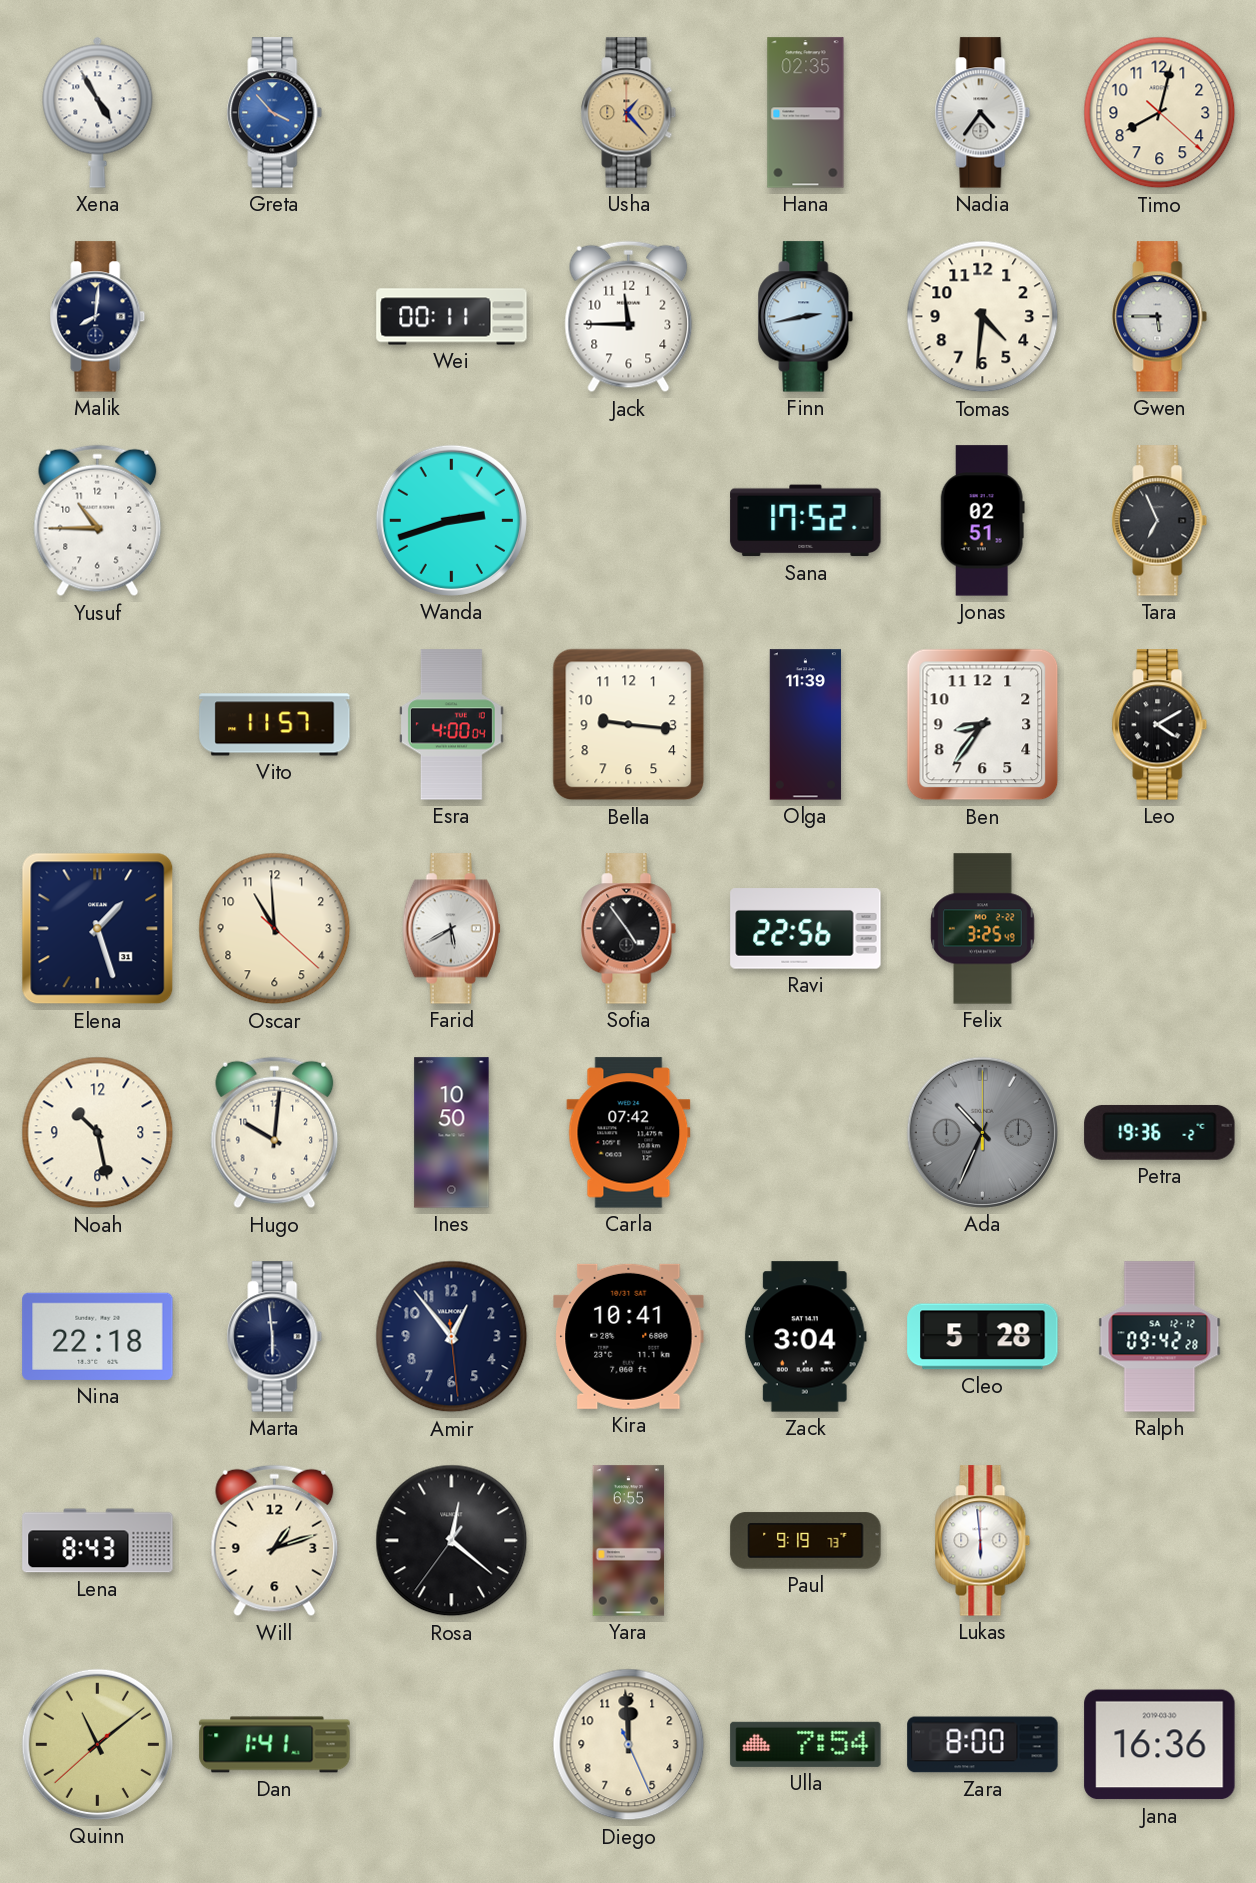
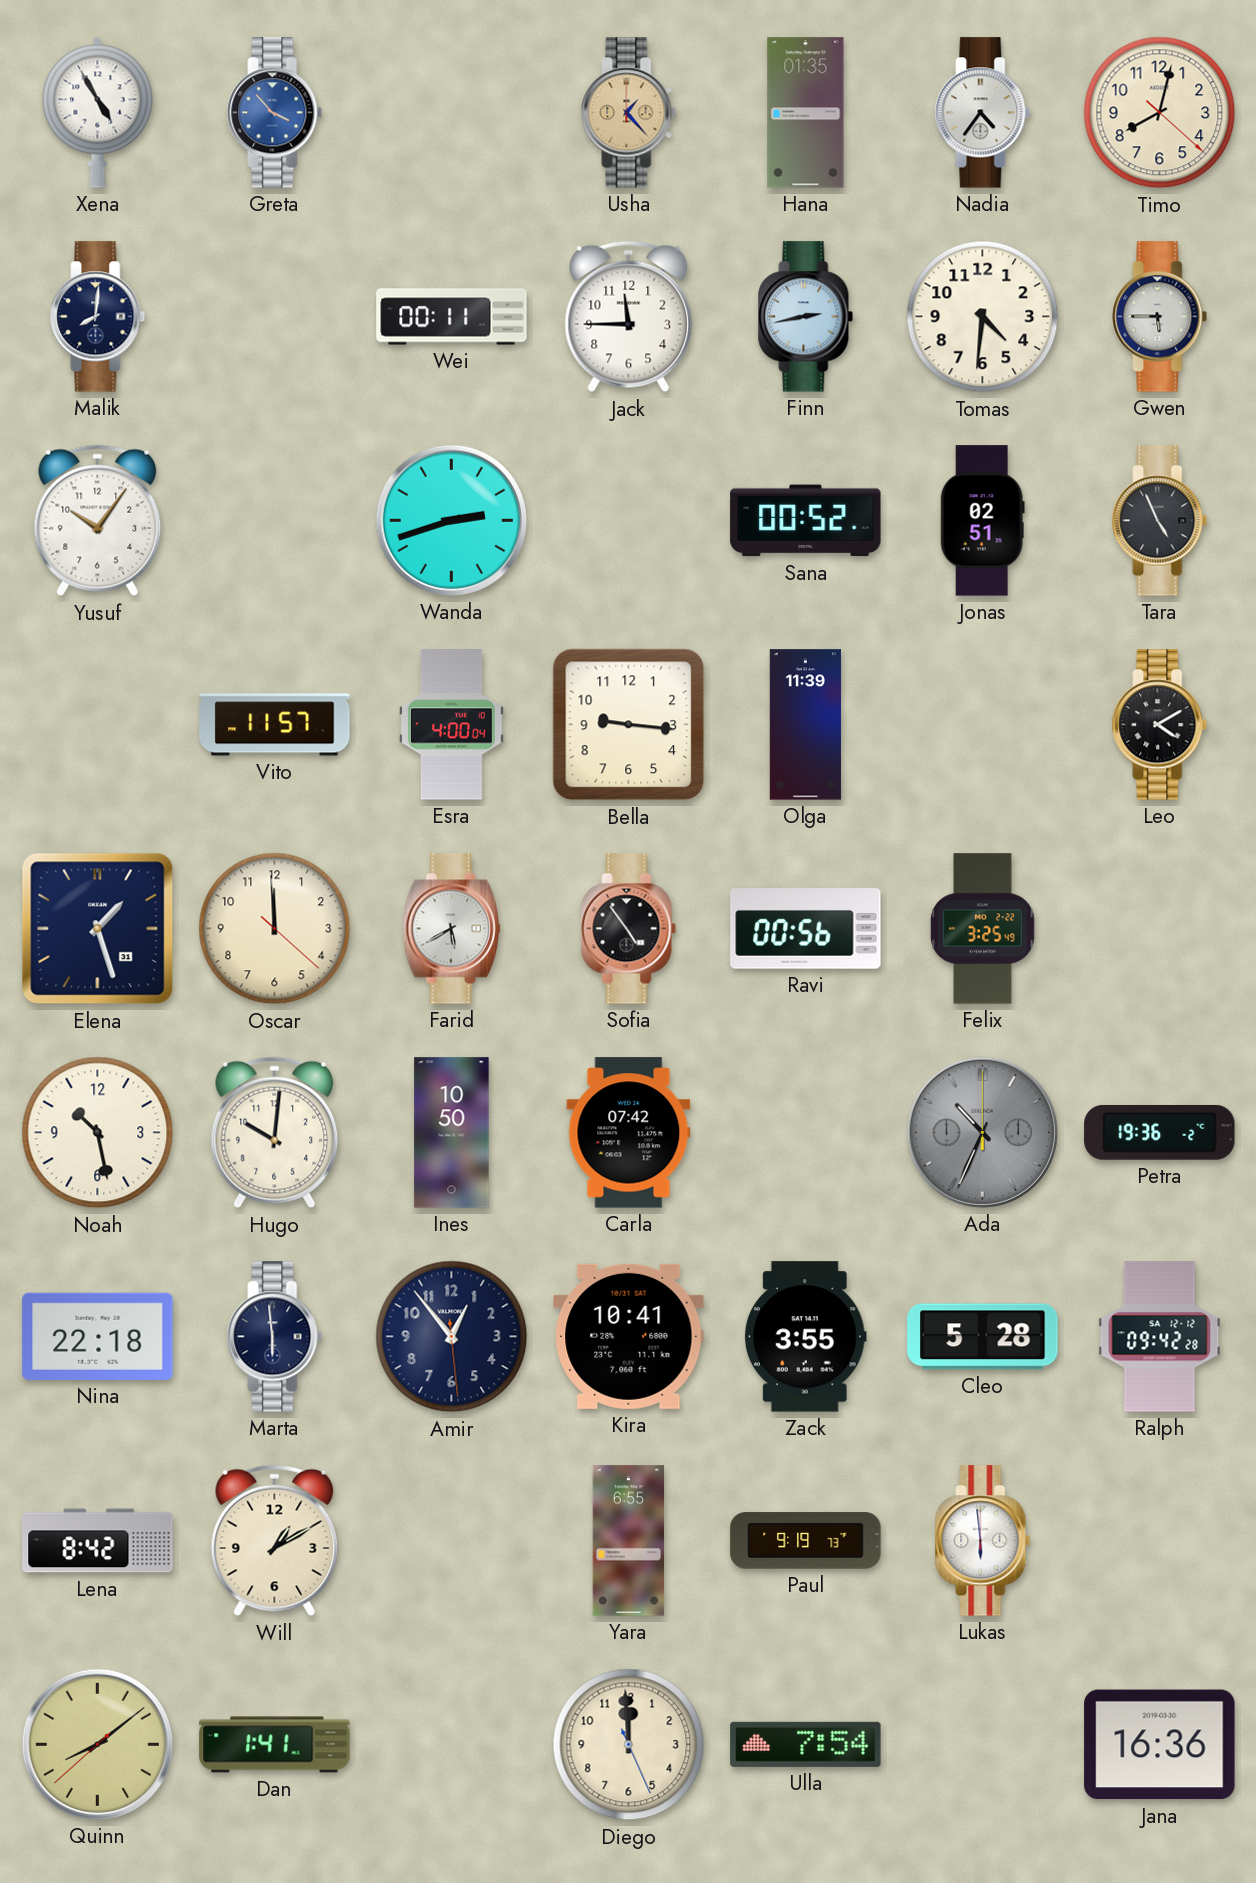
Hana: 02:35 -> 01:35 (806, 113)
Yusuf: 10:45 -> 10:06 (98, 521)
Sana: 17:52 -> 00:52 (806, 521)
Tara: 6:56 -> 4:56 (1160, 521)
Ben: 8:36 -> none (983, 725)
Oscar: 10:59 -> 11:59 (275, 929)
Ravi: 22:56 -> 00:56 (806, 929)
Zack: 3:04 -> 3:55 (805, 1337)
Lena: 8:43 -> 8:42 (98, 1541)
Will: 1:12 -> 1:10 (275, 1541)
Rosa: 12:21 -> none (452, 1541)
Quinn: 11:08 -> 8:08 (97, 1744)
Zara: 8:00 -> none (983, 1745)
